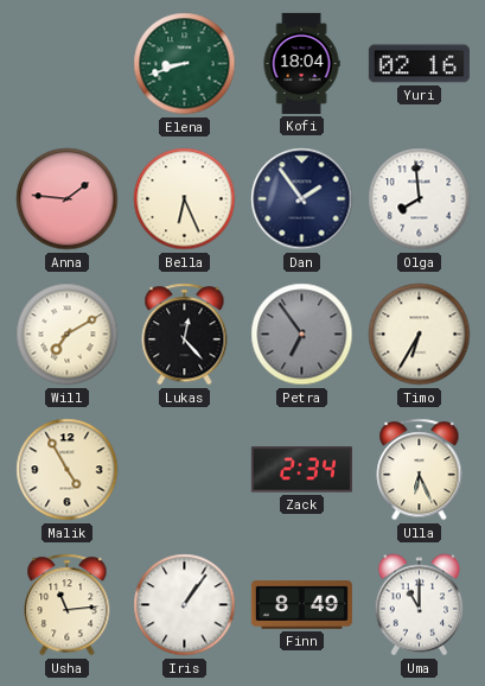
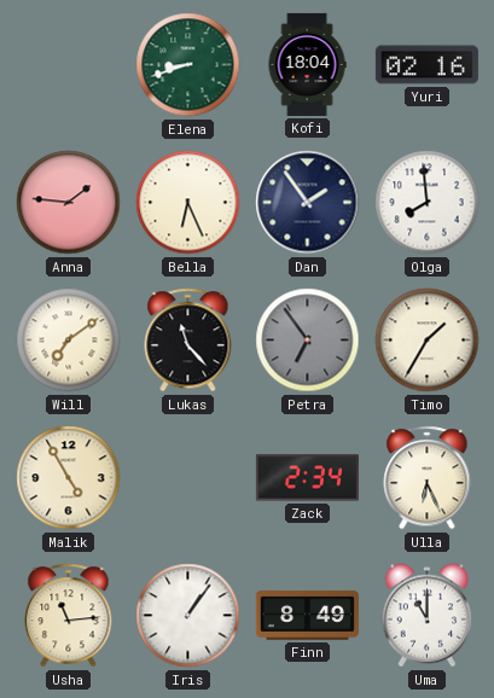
Will: 7:10 -> 7:09 (69, 341)
Lukas: 12:23 -> 11:23 (188, 341)
Timo: 6:35 -> 1:35 (428, 341)
